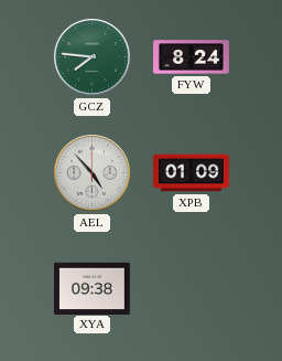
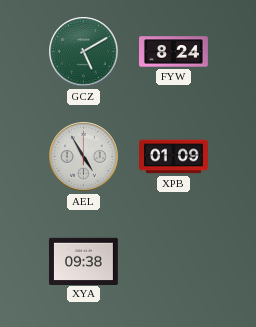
GCZ: 7:46 -> 5:10 (84, 52)
AEL: 4:53 -> 4:55 (84, 157)
